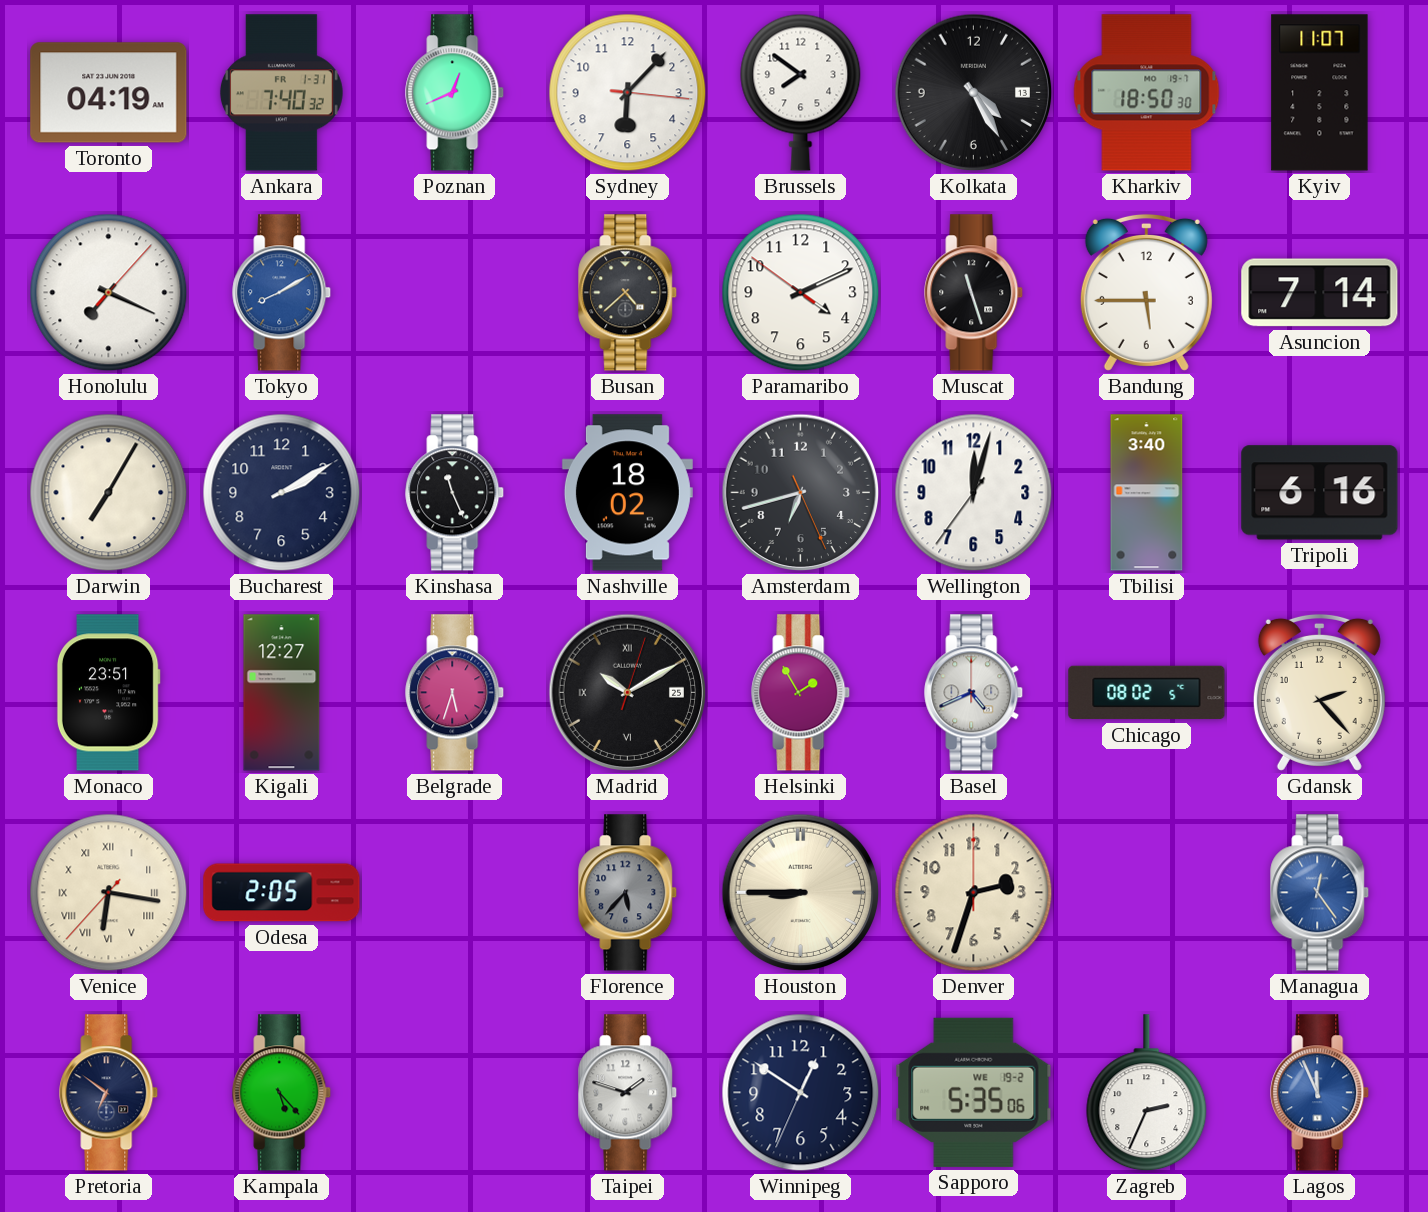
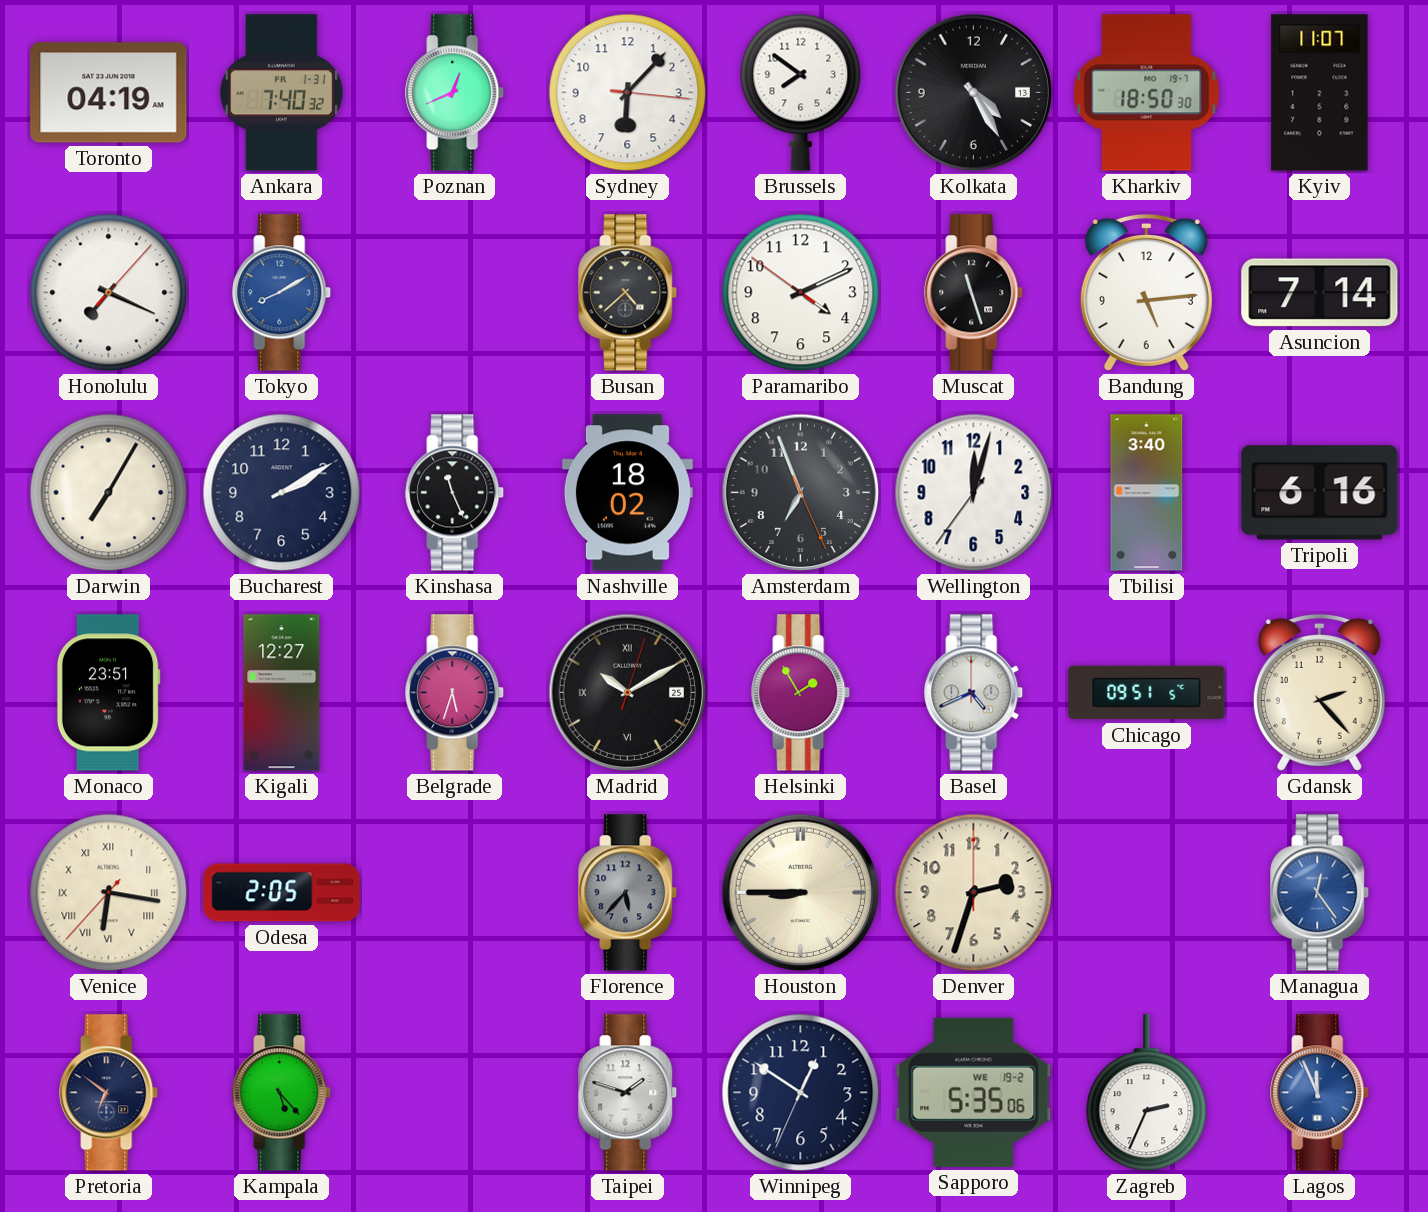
Bandung: 5:45 -> 5:14 (1146, 292)
Amsterdam: 6:42 -> 6:56 (801, 493)
Chicago: 08:02 -> 09:51 (1147, 693)
